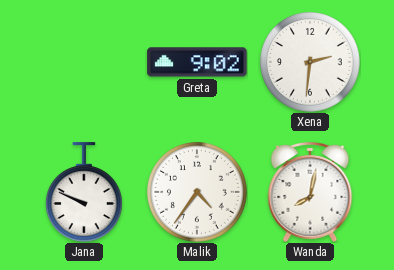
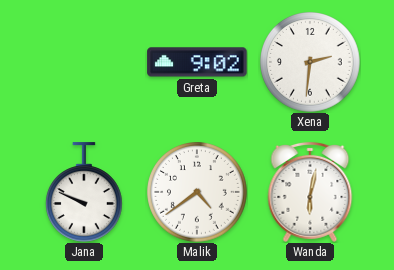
Malik: 4:36 -> 4:39 (198, 193)
Wanda: 8:02 -> 6:02 (310, 192)
